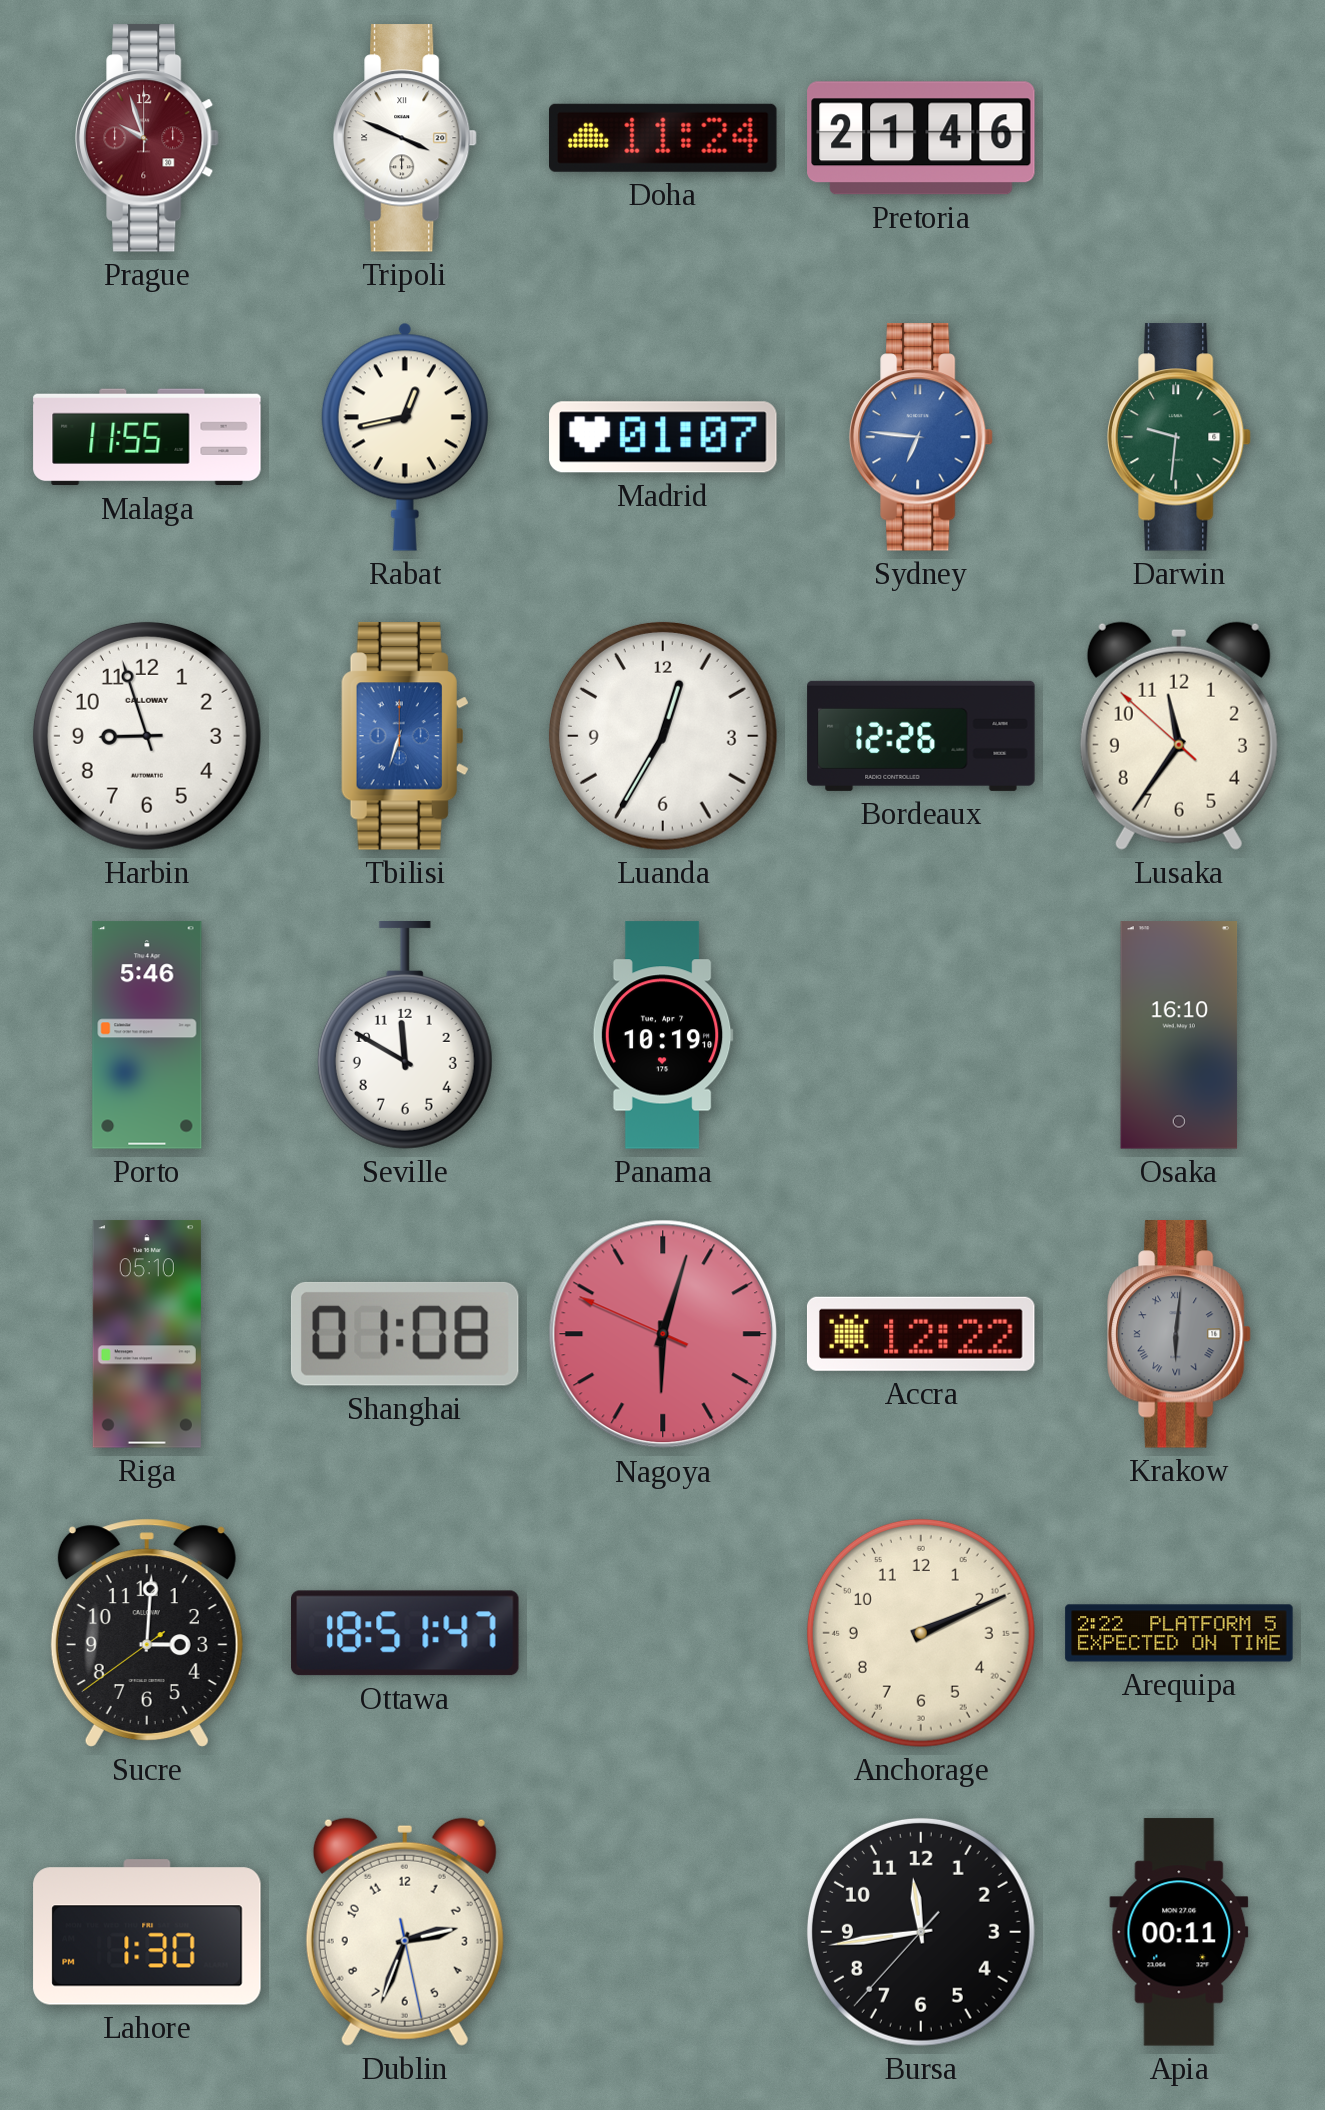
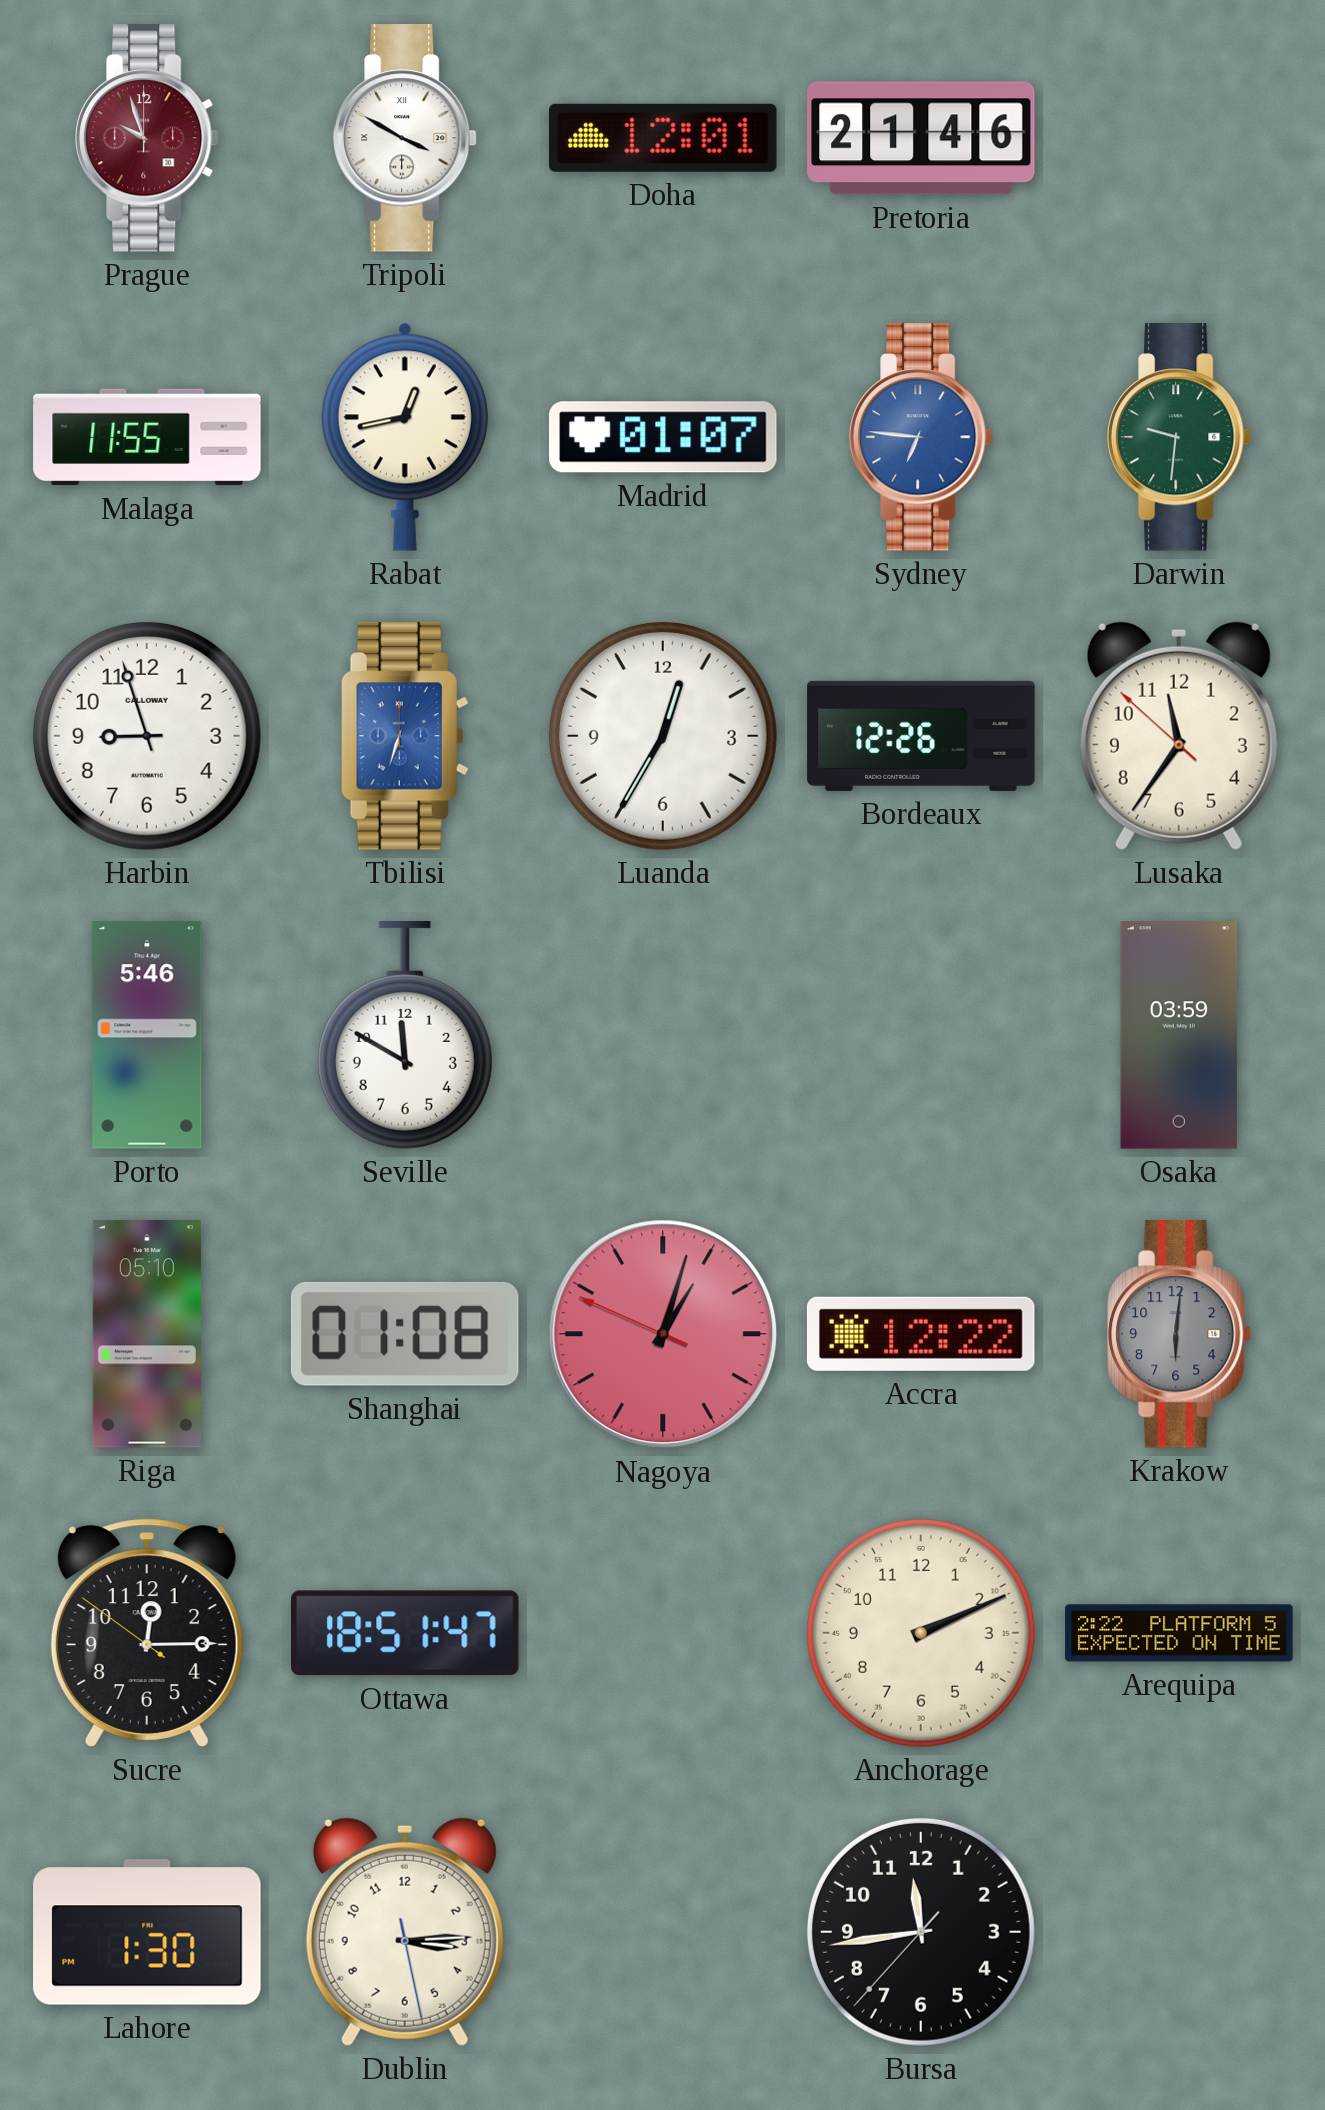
Tripoli: 3:49 -> 3:50 (405, 138)
Doha: 11:24 -> 12:01 (664, 138)
Panama: 10:19 -> none (663, 1035)
Osaka: 16:10 -> 03:59 (1179, 1035)
Nagoya: 6:02 -> 1:02 (663, 1334)
Krakow numerals: Roman -> Arabic (1179, 1334)
Sucre: 3:00 -> 12:14 (147, 1633)
Dublin: 2:33 -> 3:14 (405, 1932)
Apia: 00:11 -> none (1179, 1932)
